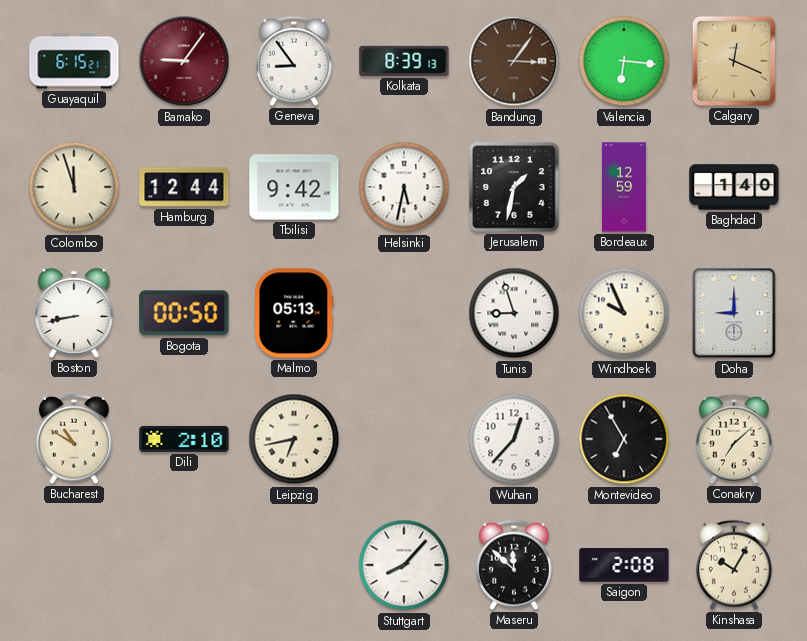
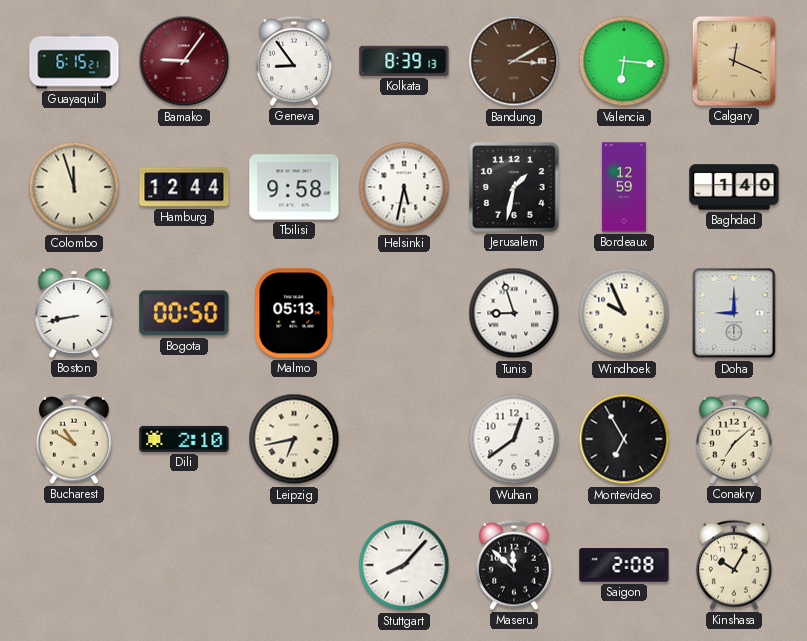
Bandung: 3:06 -> 3:10 (514, 61)
Tbilisi: 9:42 -> 9:58 (294, 187)
Wuhan: 12:37 -> 12:39 (514, 439)
